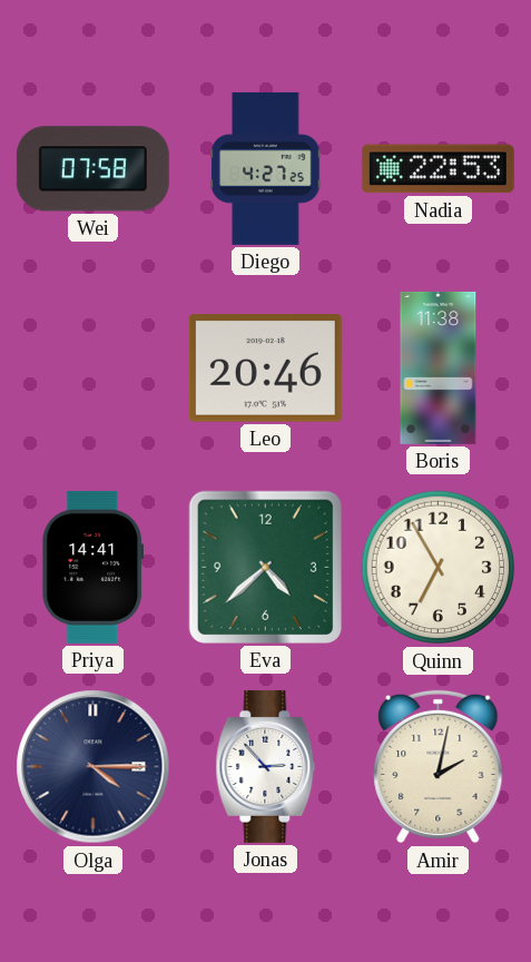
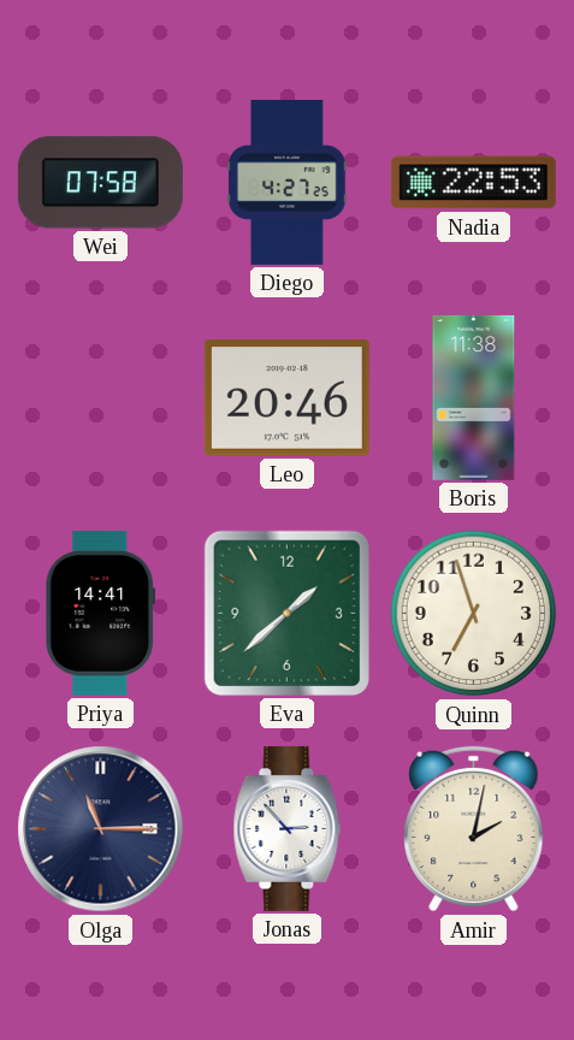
Eva: 4:38 -> 1:38 (286, 613)
Quinn: 6:55 -> 6:57 (474, 614)
Olga: 4:15 -> 11:15 (101, 829)
